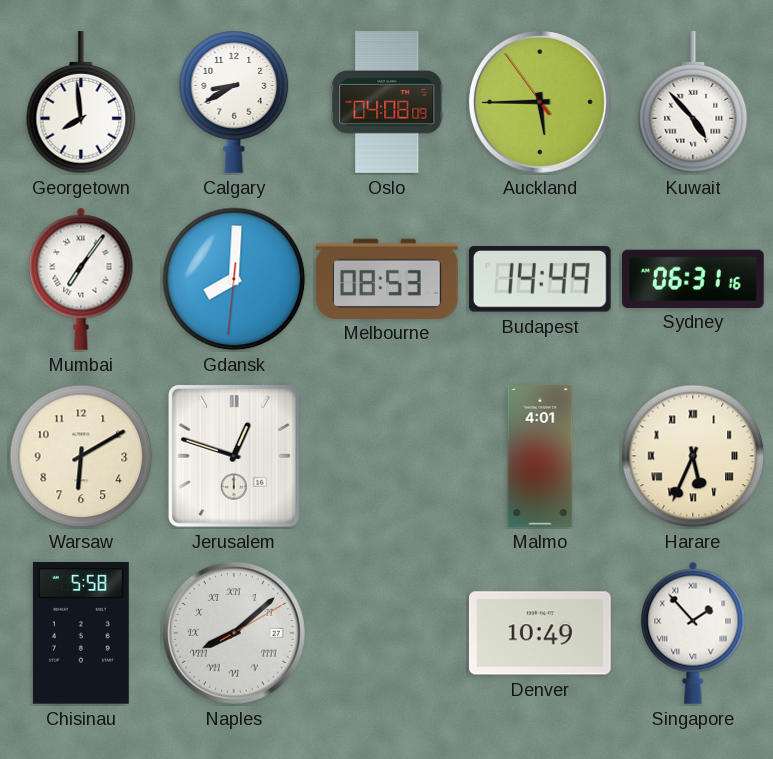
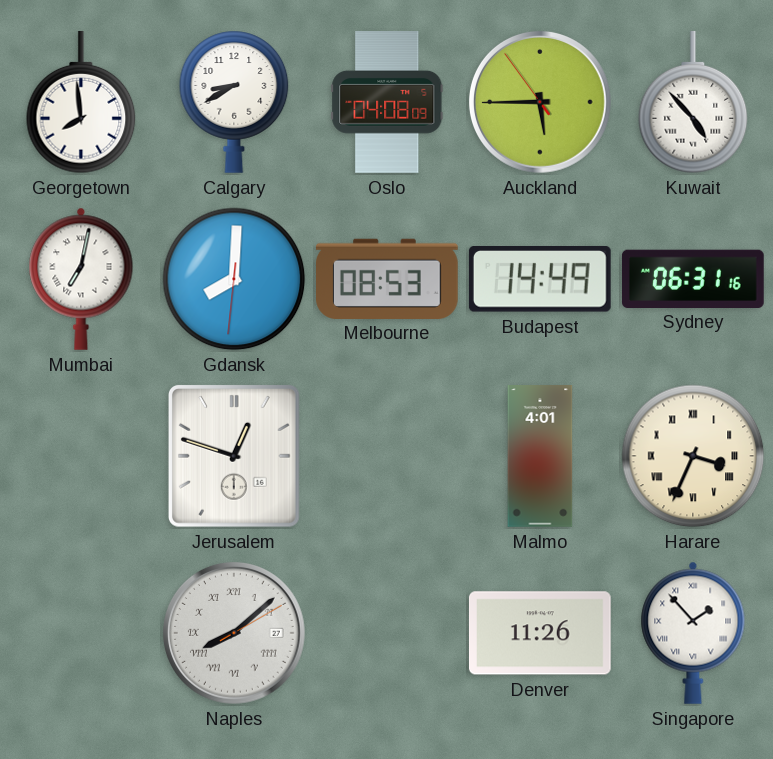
Mumbai: 7:06 -> 7:02 (81, 279)
Warsaw: 6:10 -> none (81, 456)
Harare: 5:34 -> 3:34 (693, 456)
Chisinau: 5:58 -> none (81, 633)
Denver: 10:49 -> 11:26 (540, 633)
